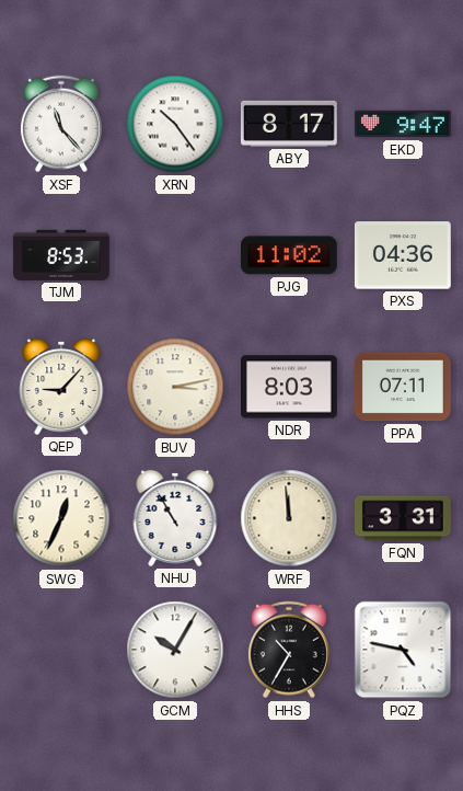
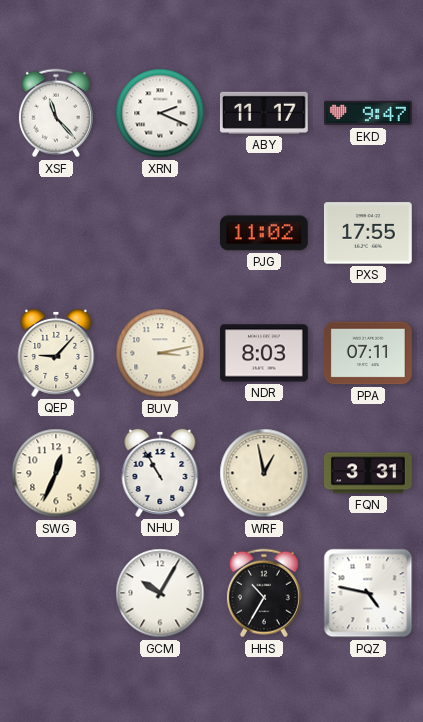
XRN: 10:24 -> 2:19 (160, 113)
ABY: 8:17 -> 11:17 (264, 113)
TJM: 8:53 -> none (62, 255)
PXS: 04:36 -> 17:55 (368, 233)
WRF: 11:59 -> 12:58 (264, 473)
